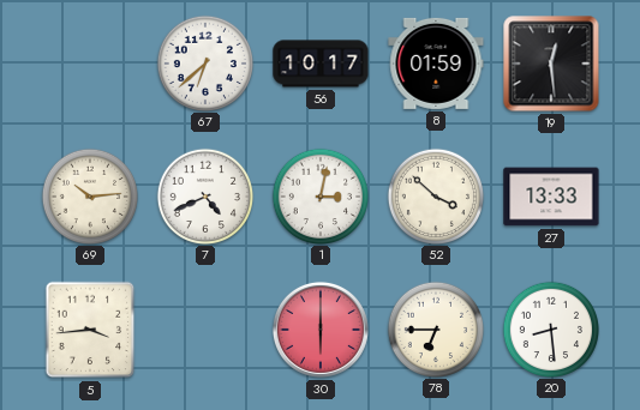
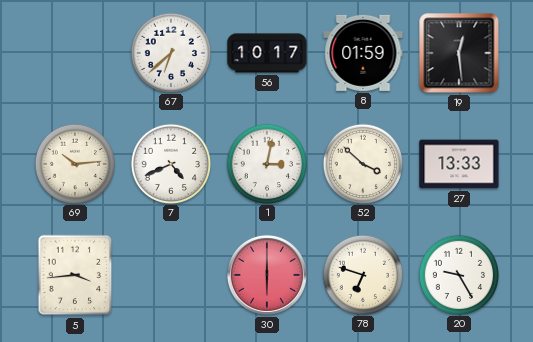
78: 6:45 -> 6:48 (362, 274)
20: 8:29 -> 9:25 (458, 274)
